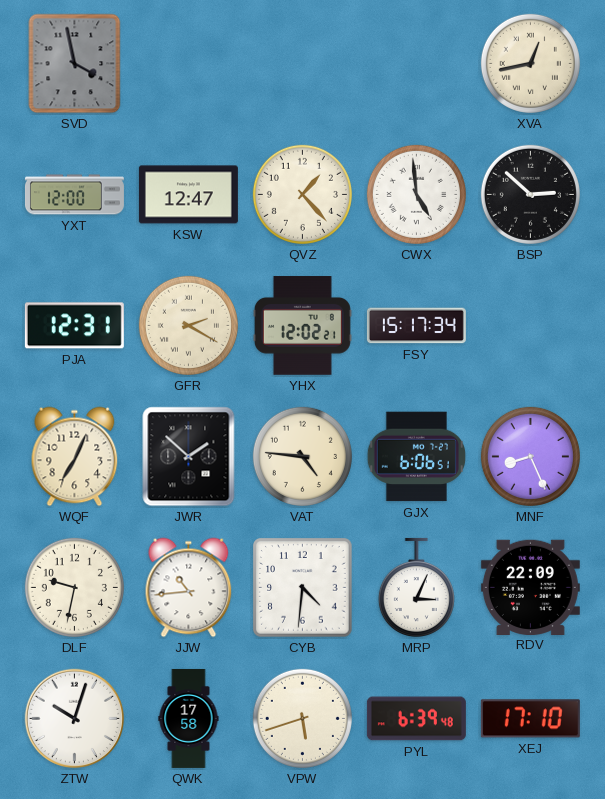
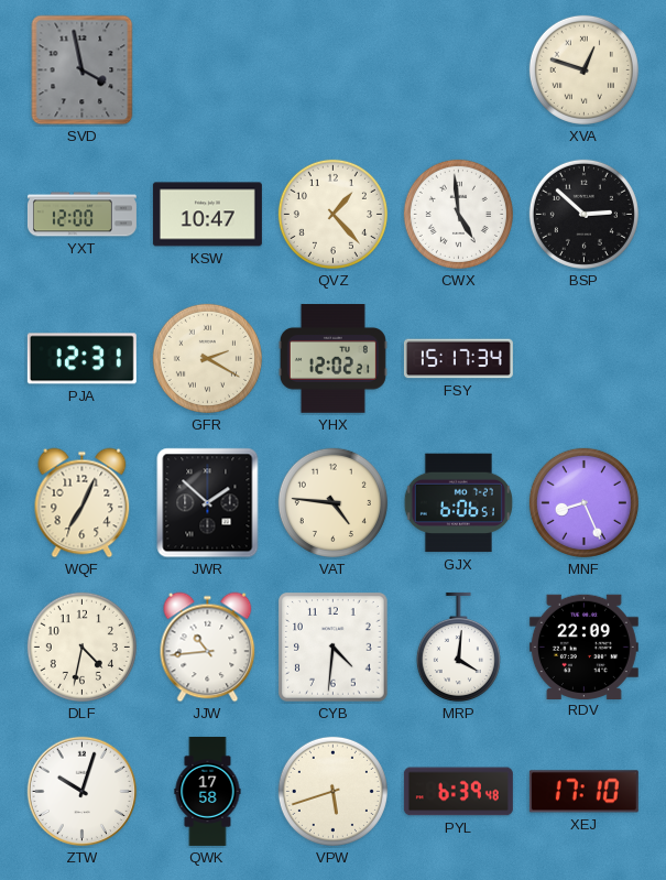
XVA: 12:43 -> 12:48 (583, 69)
KSW: 12:47 -> 10:47 (207, 215)
DLF: 9:32 -> 4:32 (81, 647)
MRP: 3:04 -> 4:01 (458, 648)
